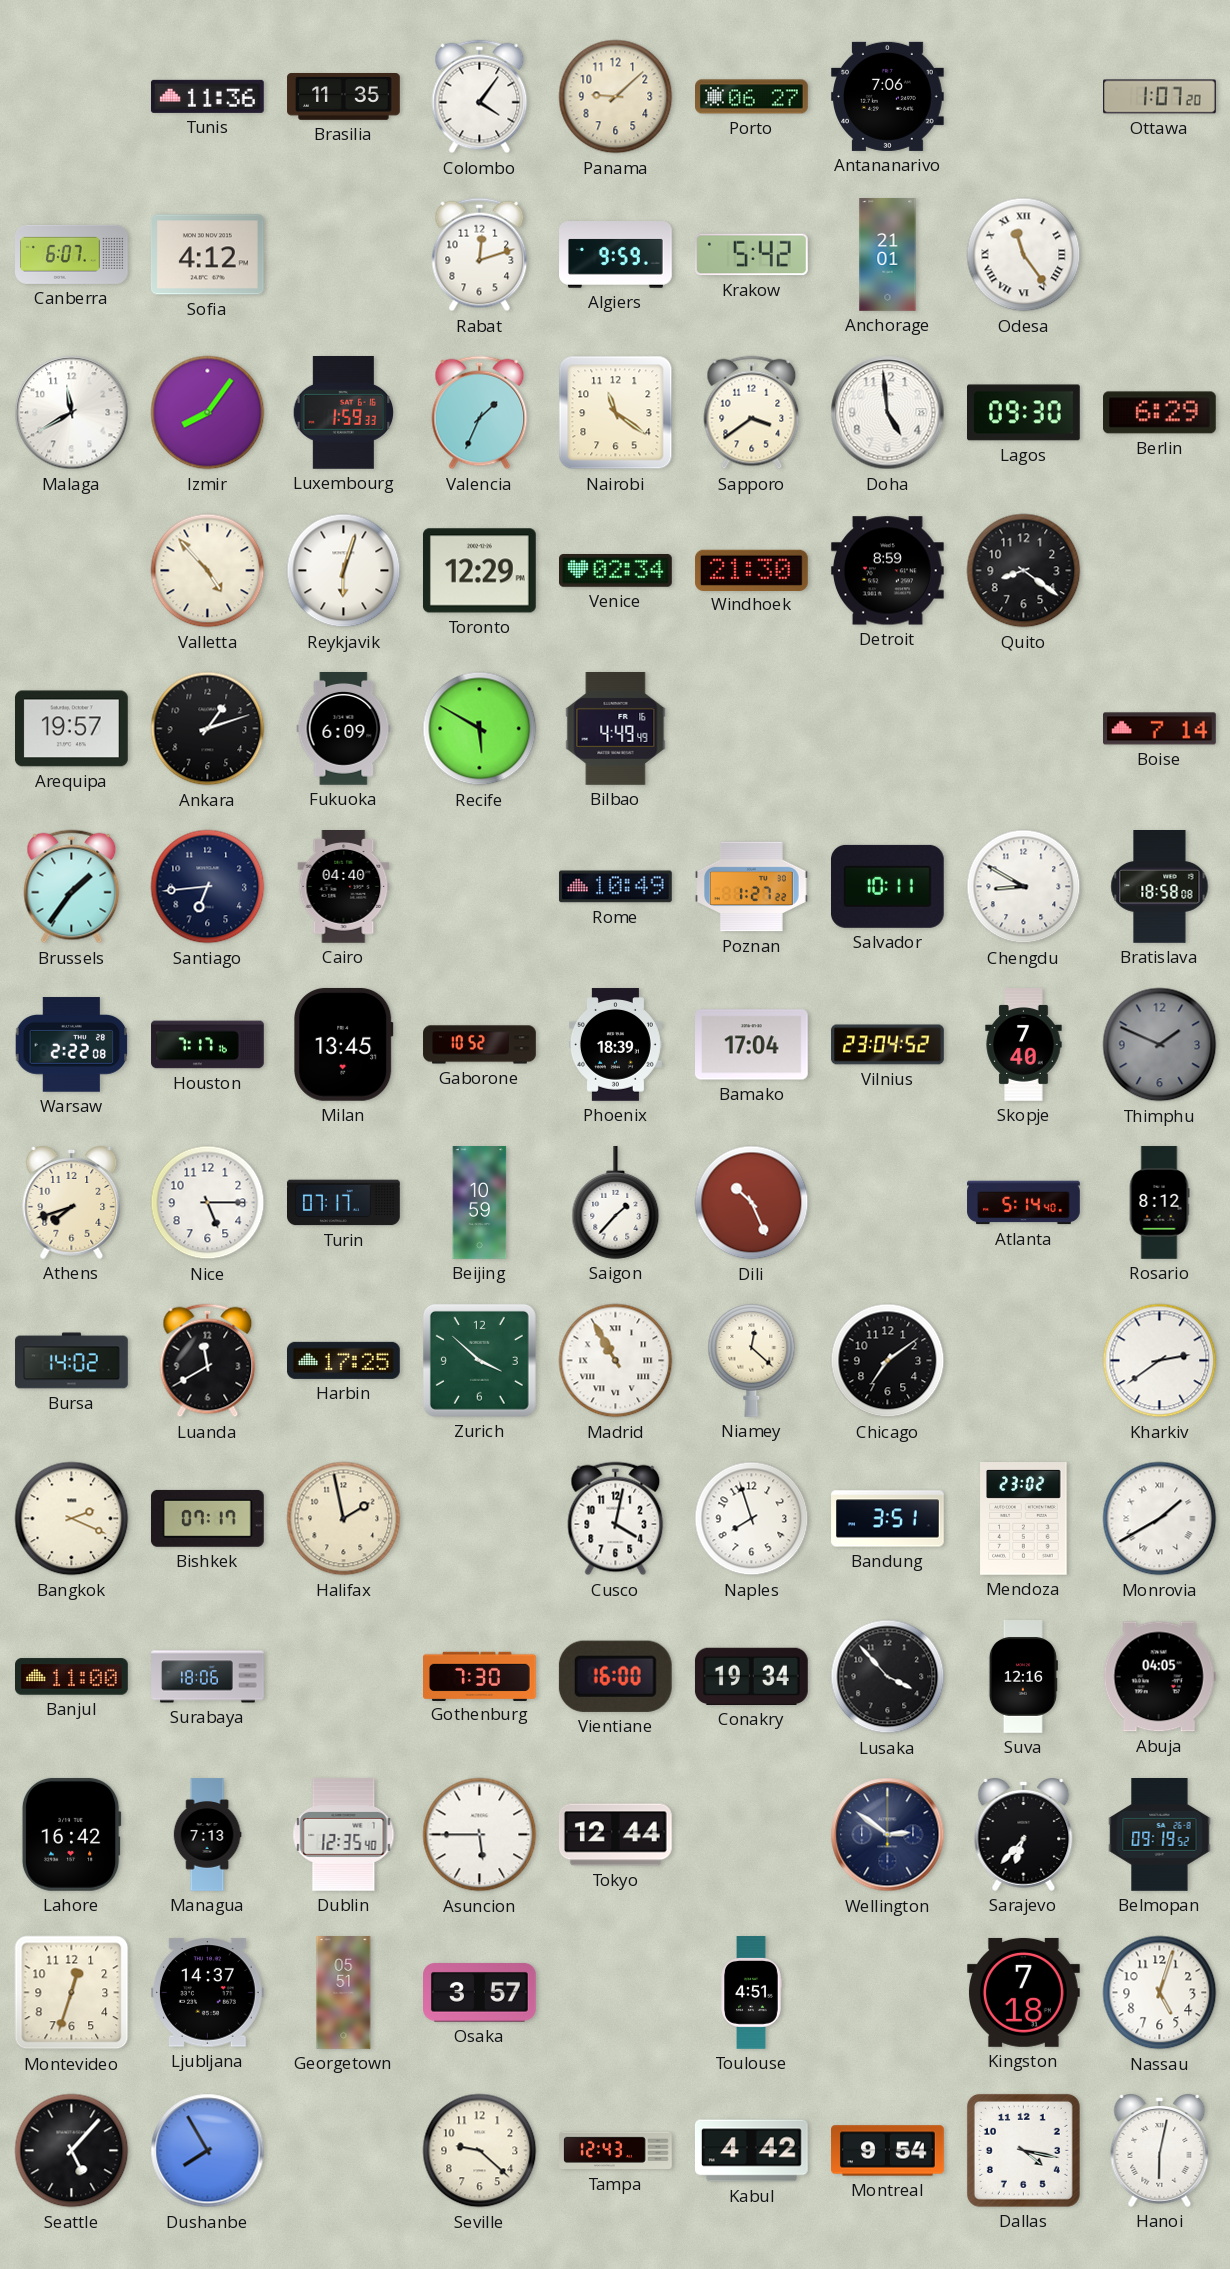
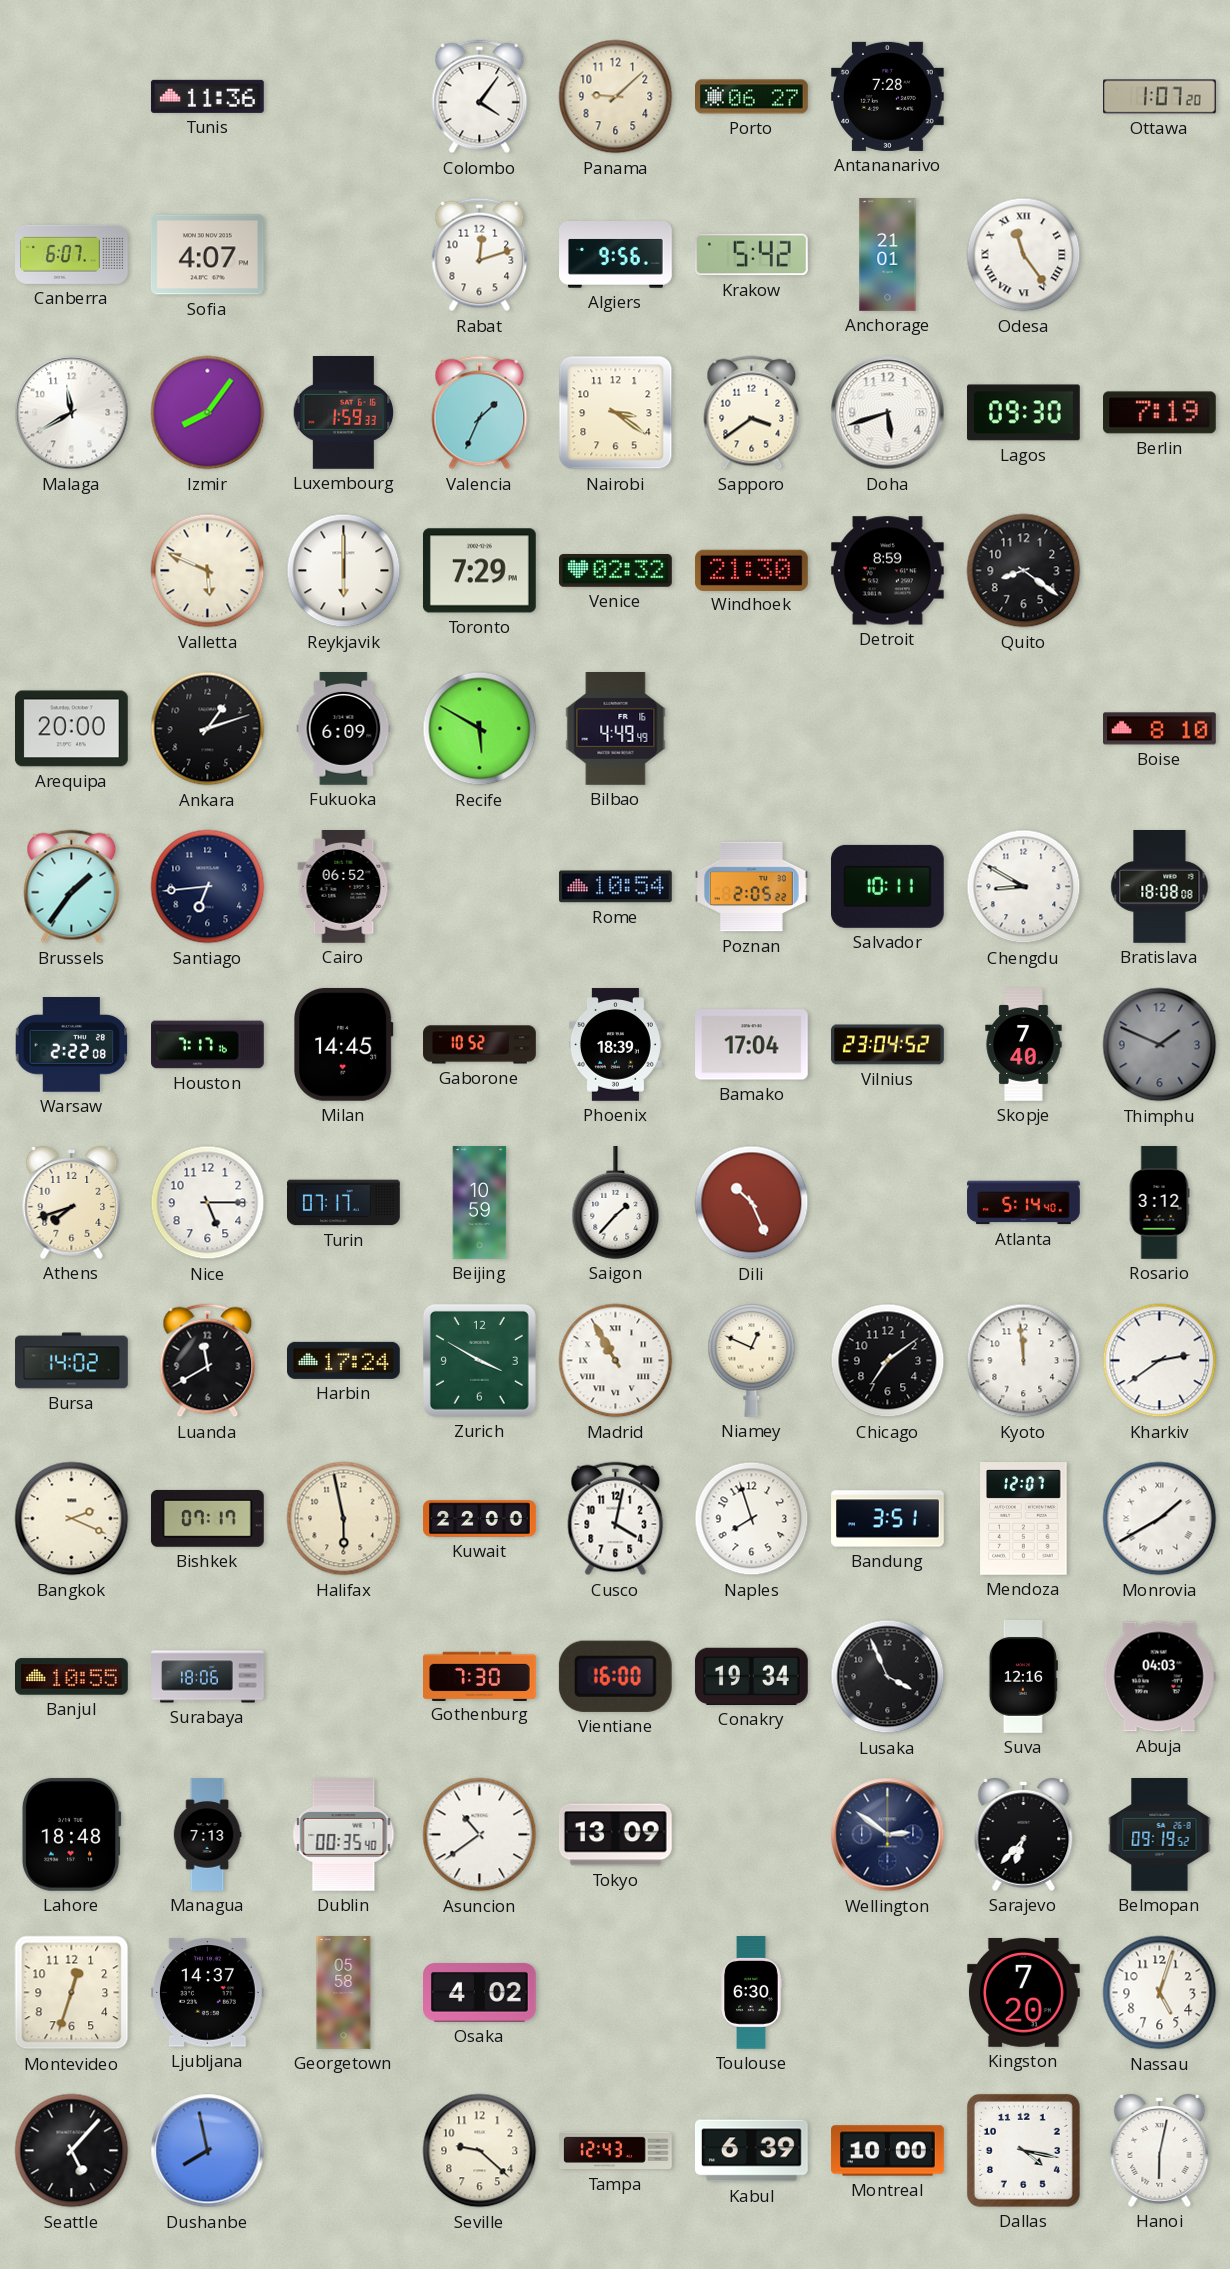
Brasilia: 11:35 -> none (344, 97)
Antananarivo: 7:06 -> 7:28 (888, 96)
Sofia: 4:12 -> 4:07 (208, 255)
Algiers: 9:59 -> 9:56 (616, 255)
Nairobi: 11:21 -> 3:21 (616, 413)
Doha: 4:59 -> 5:42 (888, 413)
Berlin: 6:29 -> 7:19 (1160, 413)
Valletta: 4:53 -> 5:49 (208, 571)
Reykjavik: 6:03 -> 6:00 (344, 571)
Toronto: 12:29 -> 7:29 (479, 571)
Venice: 02:34 -> 02:32 (616, 571)
Arequipa: 19:57 -> 20:00 (72, 729)
Boise: 7:14 -> 8:10 (1160, 729)
Cairo: 04:40 -> 06:52 (344, 887)
Rome: 10:49 -> 10:54 (615, 887)
Poznan: 1:27 -> 2:05 (752, 887)
Bratislava: 18:58 -> 18:08 (1160, 887)
Milan: 13:45 -> 14:45 (344, 1044)
Rosario: 8:12 -> 3:12 (1159, 1203)
Harbin: 17:25 -> 17:24 (344, 1360)
Zurich: 3:52 -> 3:50 (479, 1360)
Niamey: 12:22 -> 12:49 (752, 1360)
Kyoto: none -> 11:59 (1024, 1361)
Halifax: 1:58 -> 5:58 (344, 1519)
Kuwait: none -> 22:00 (480, 1519)
Mendoza: 23:02 -> 12:07 (1024, 1519)
Banjul: 11:00 -> 10:55 (72, 1677)
Lusaka: 3:53 -> 3:56 (888, 1677)
Abuja: 04:05 -> 04:03 (1159, 1677)
Lahore: 16:42 -> 18:48 (71, 1834)
Dublin: 12:35 -> 00:35 (344, 1835)
Asuncion: 5:45 -> 10:39 (480, 1835)
Tokyo: 12:44 -> 13:09 (615, 1835)
Georgetown: 05:51 -> 05:58 (344, 1993)
Osaka: 3:57 -> 4:02 (480, 1993)
Toulouse: 4:51 -> 6:30 (751, 1993)
Kingston: 7:18 -> 7:20 (1024, 1992)
Dushanbe: 7:55 -> 7:58 (208, 2151)
Kabul: 4:42 -> 6:39 (752, 2151)
Montreal: 9:54 -> 10:00 (888, 2151)
